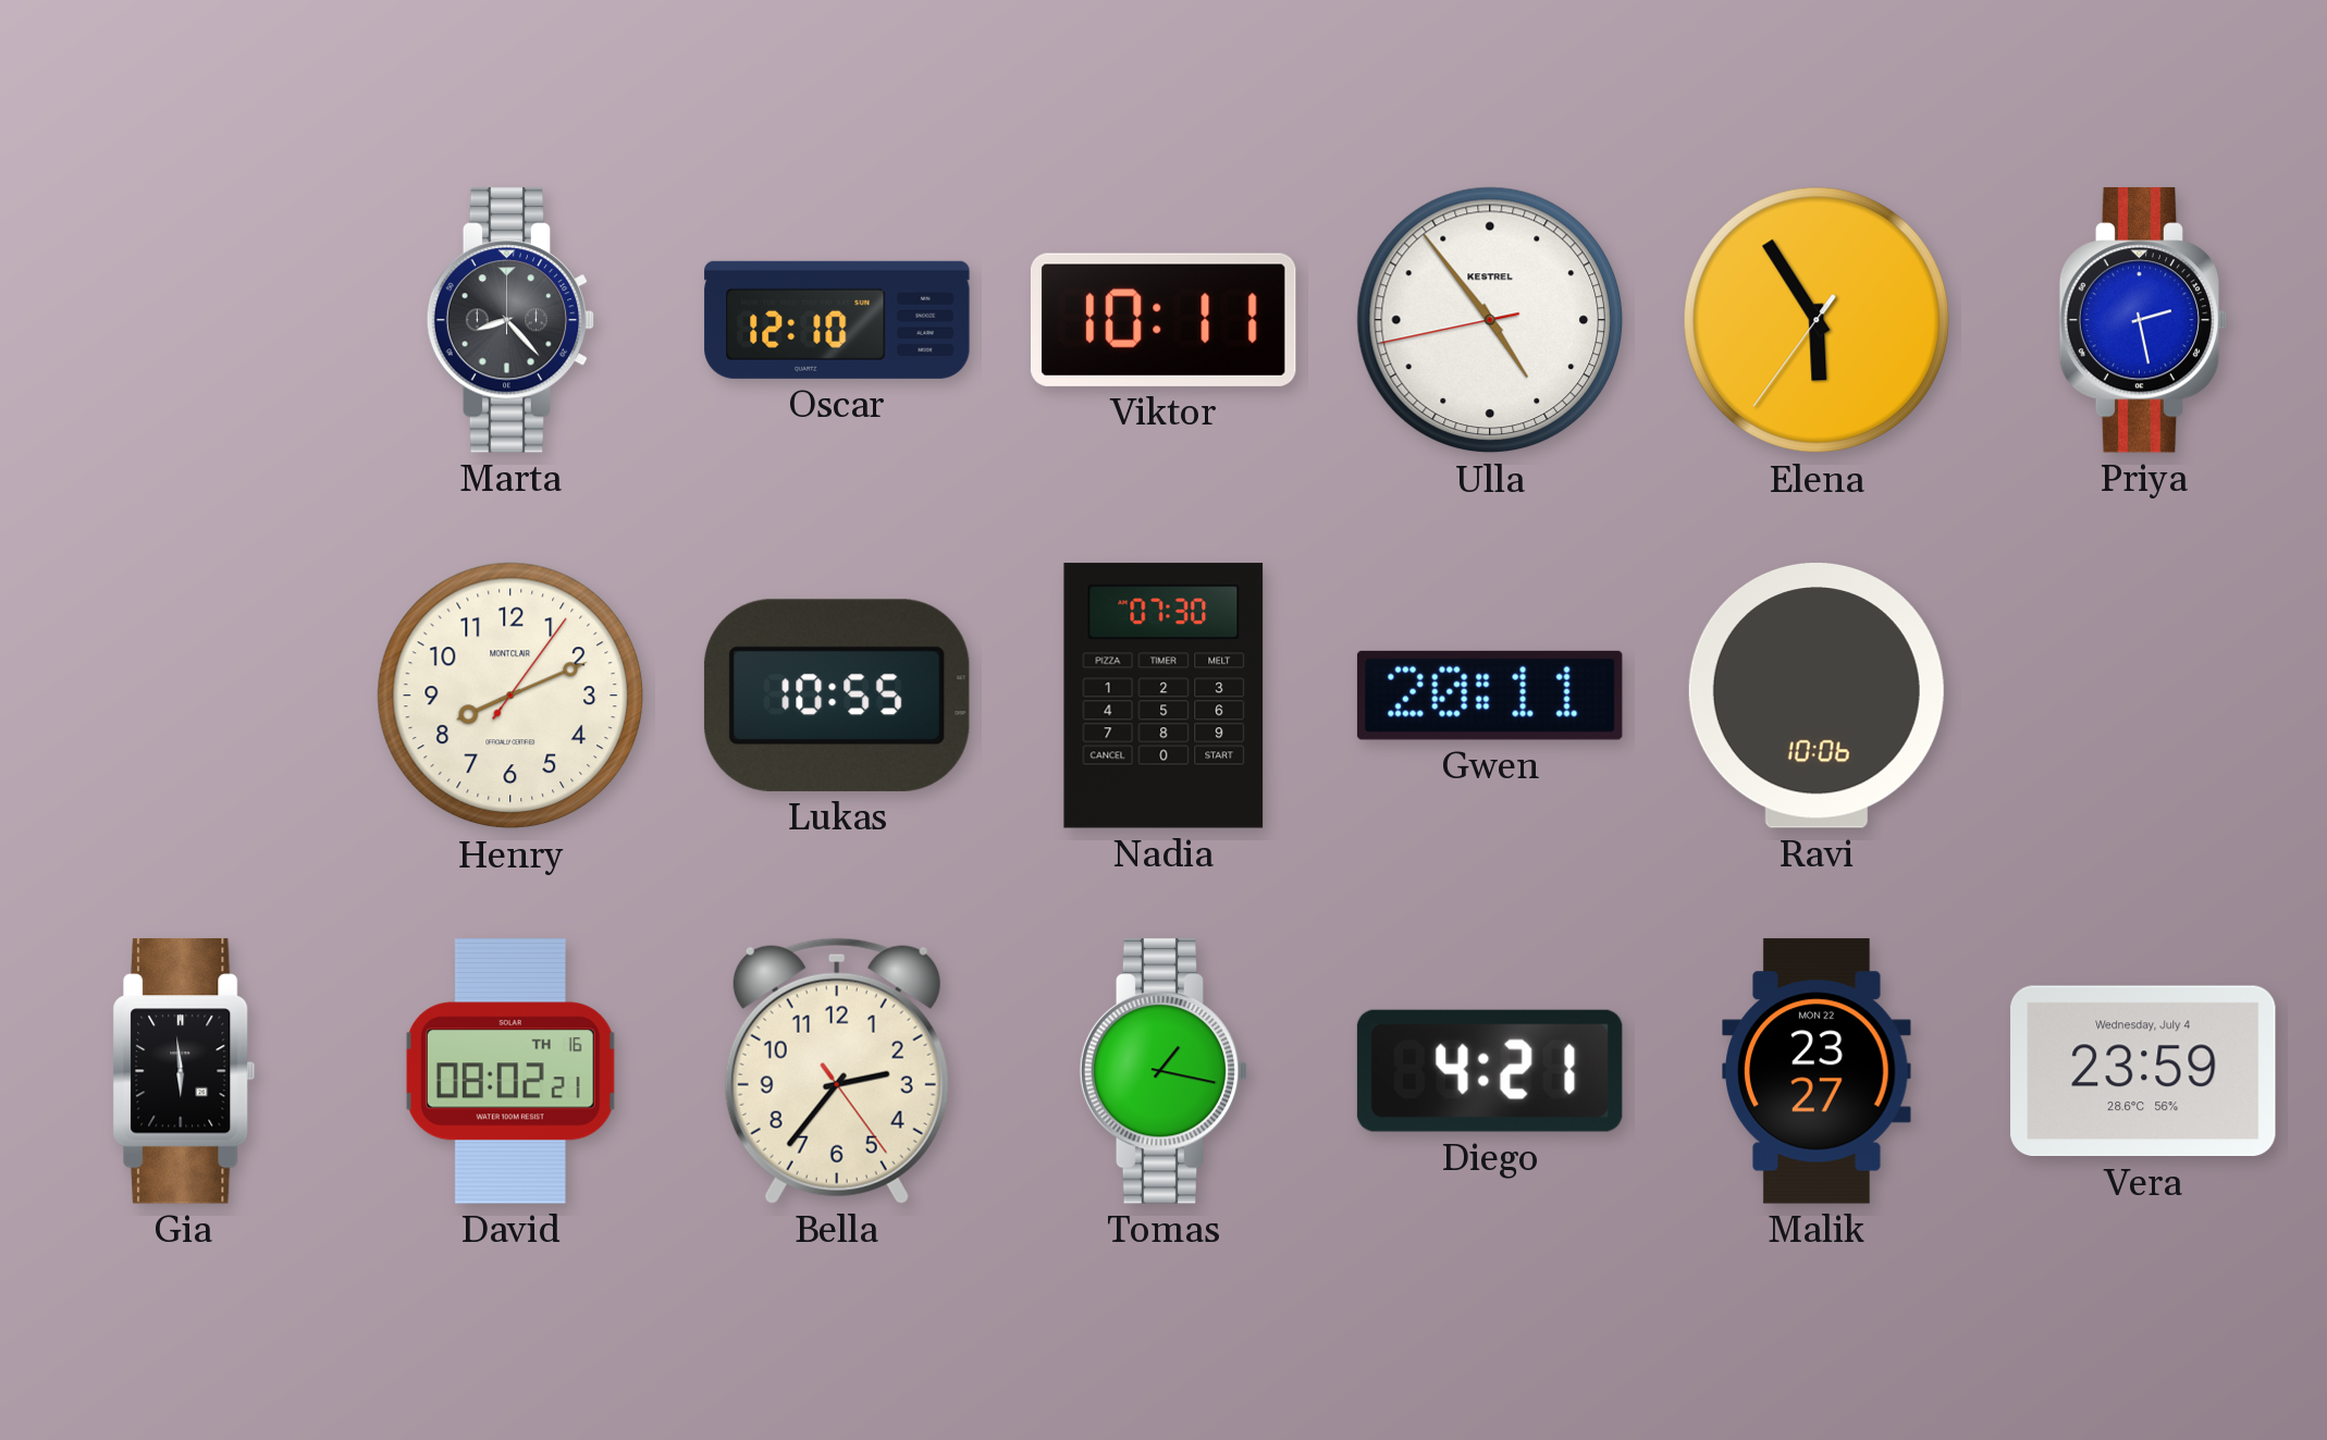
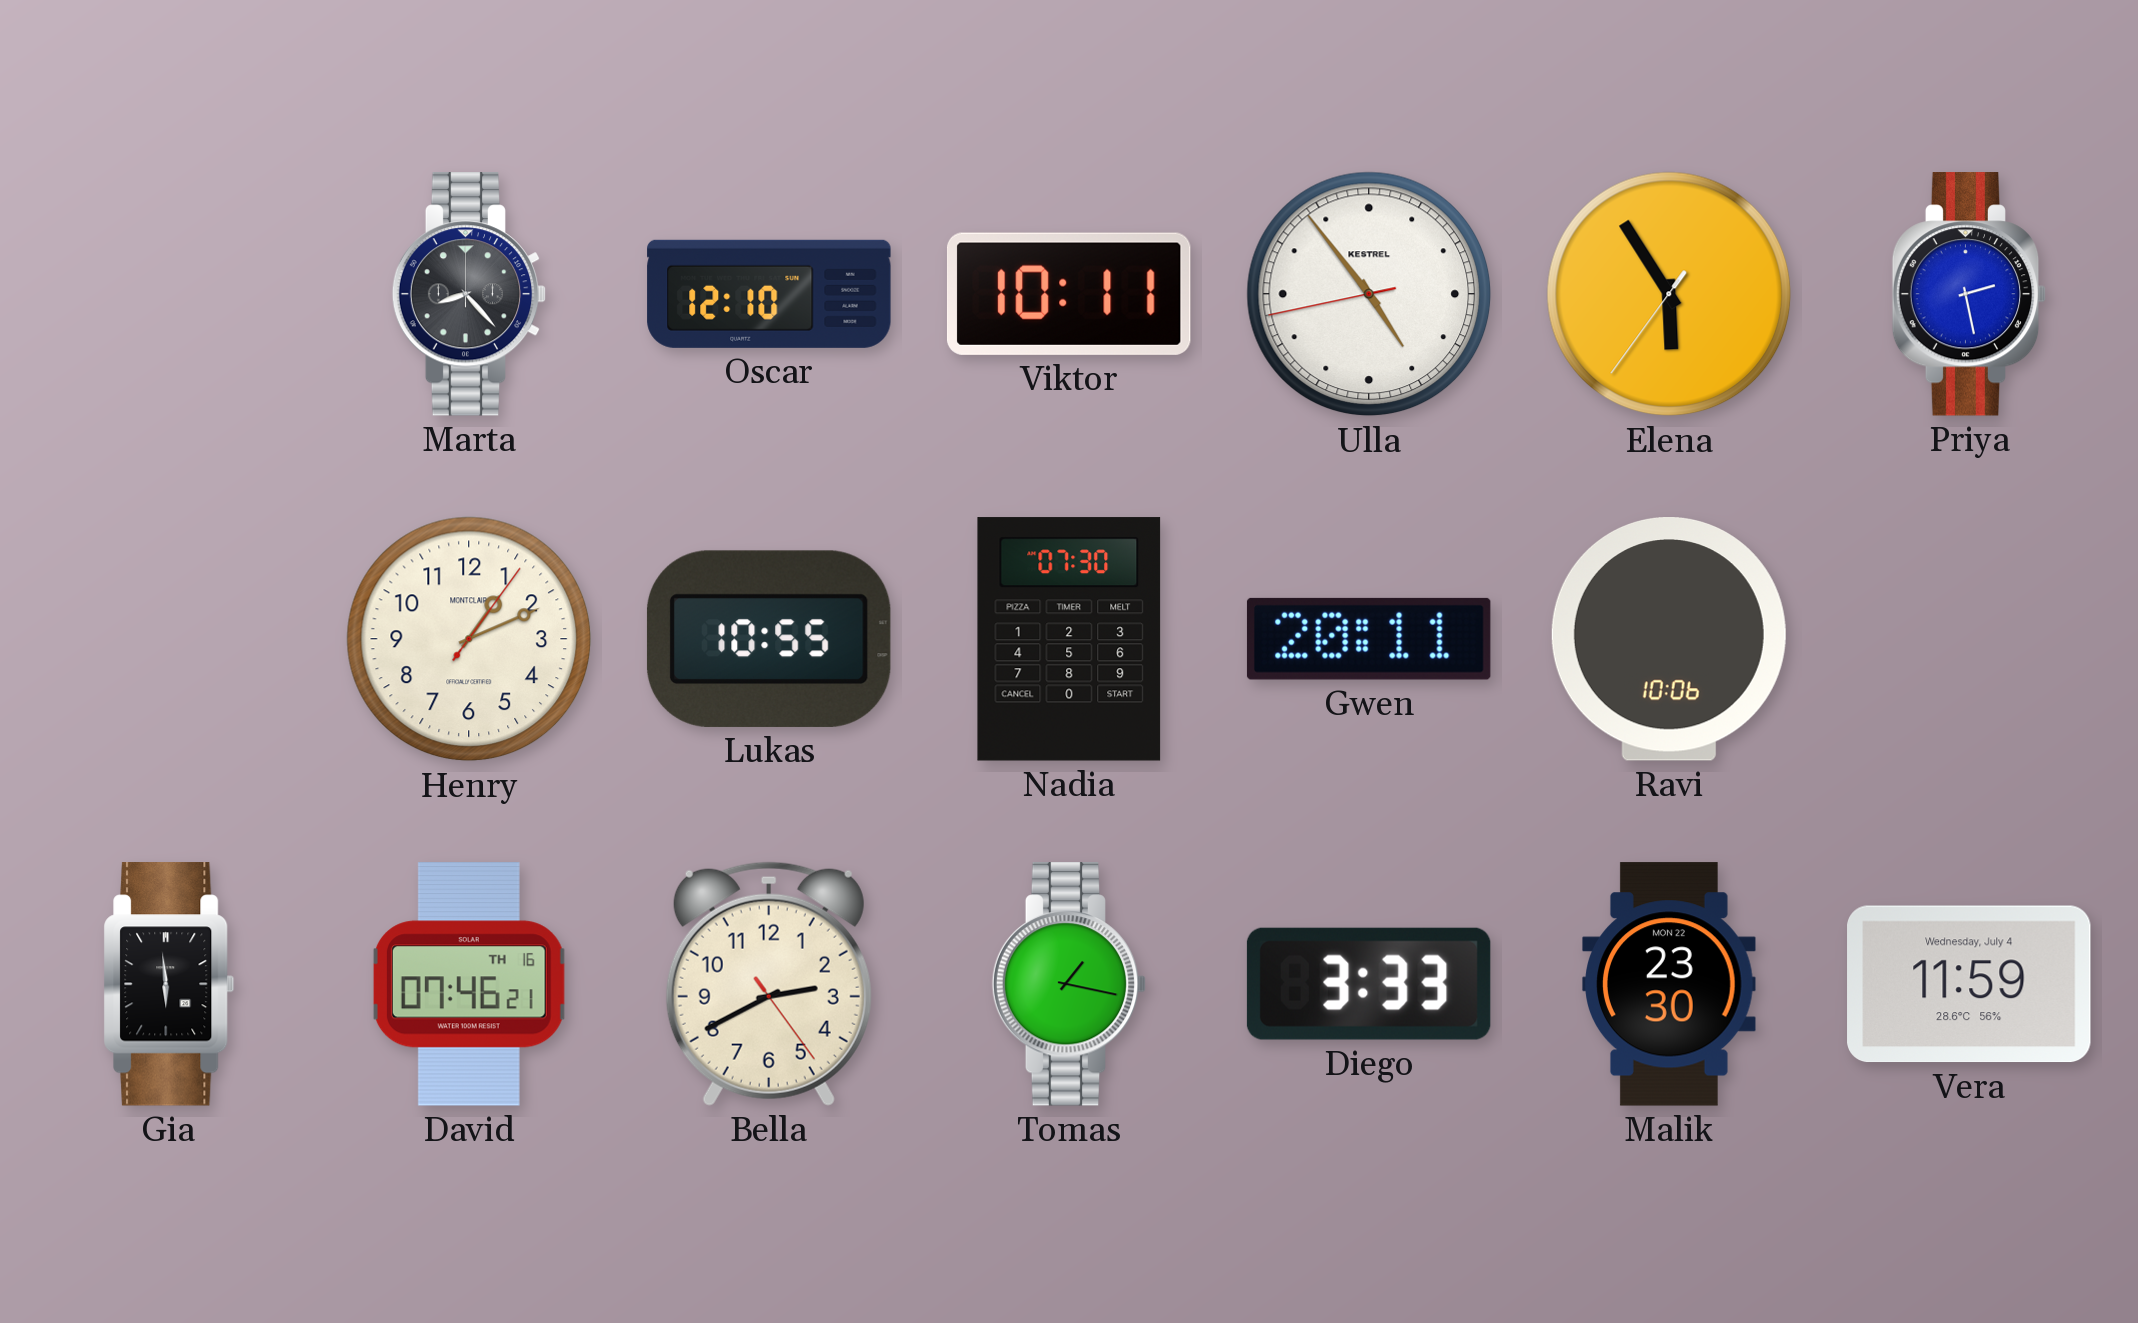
Henry: 8:11 -> 1:11 (469, 639)
David: 08:02 -> 07:46 (469, 984)
Bella: 2:36 -> 2:40 (769, 984)
Diego: 4:21 -> 3:33 (1369, 984)
Malik: 23:27 -> 23:30 (1669, 984)
Vera: 23:59 -> 11:59 (1969, 984)
